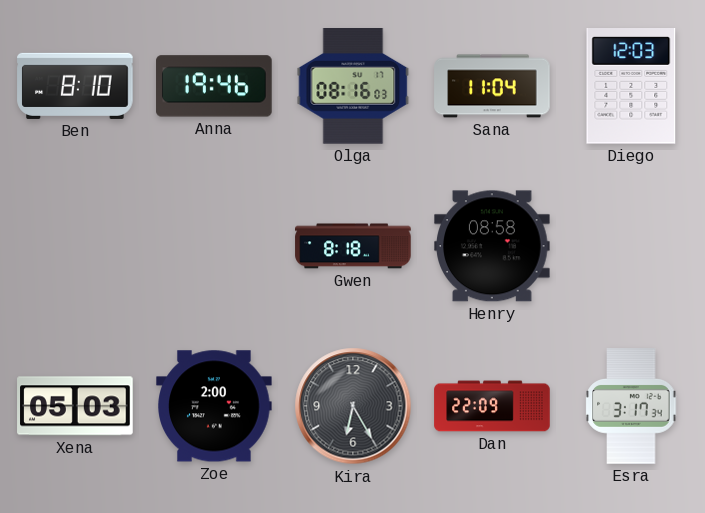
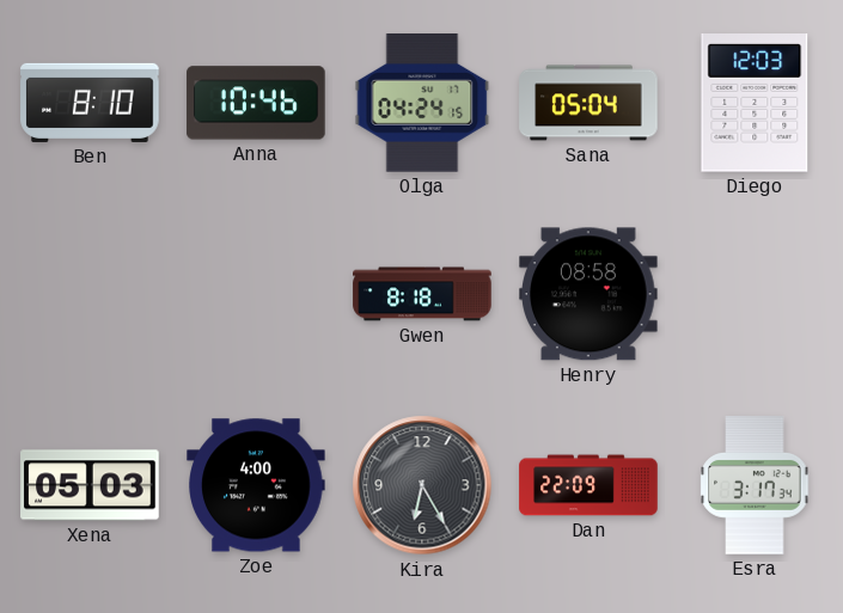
Anna: 19:46 -> 10:46 (256, 103)
Olga: 08:16 -> 04:24 (422, 103)
Sana: 11:04 -> 05:04 (588, 103)
Zoe: 2:00 -> 4:00 (256, 485)
